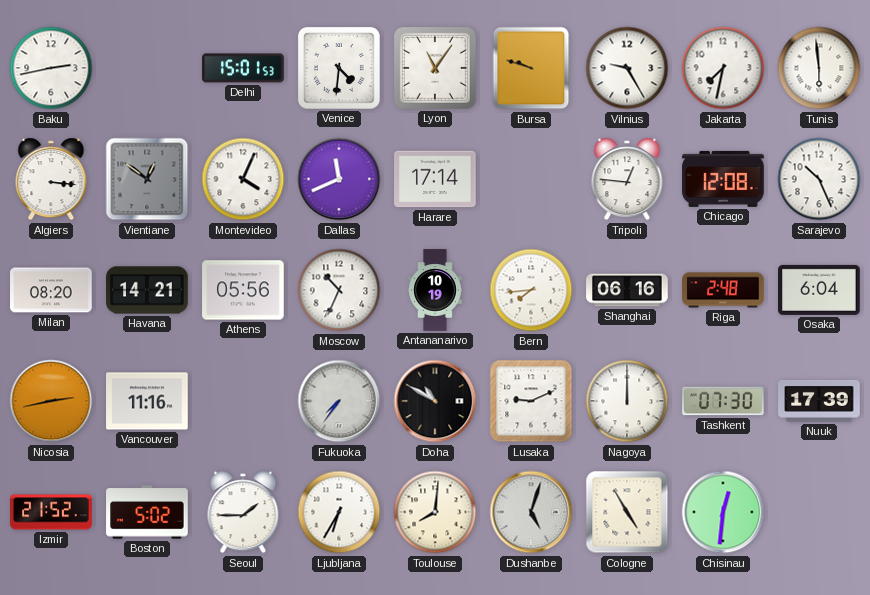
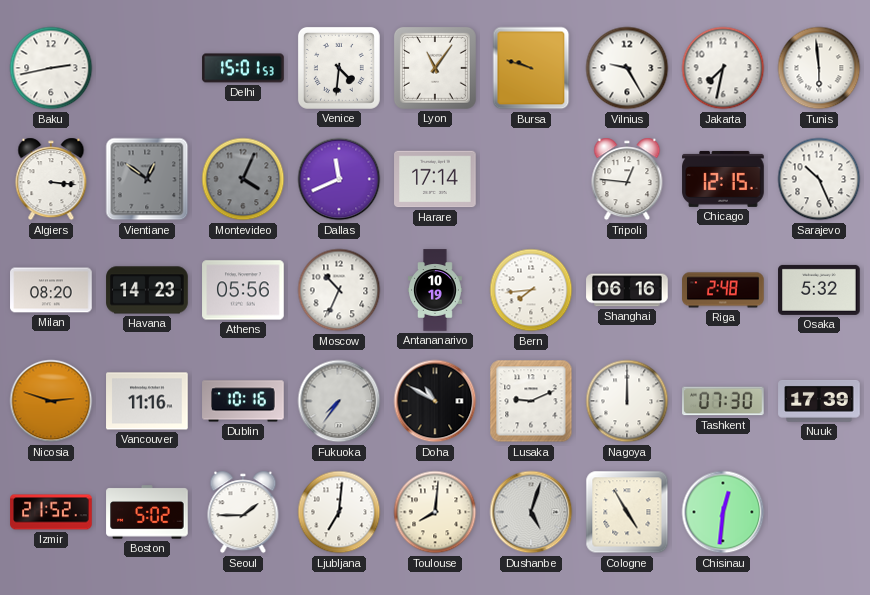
Montevideo dial: white -> grey (243, 179)
Chicago: 12:08 -> 12:15 (723, 179)
Havana: 14:21 -> 14:23 (147, 290)
Osaka: 6:04 -> 5:32 (819, 290)
Nicosia: 2:43 -> 2:48 (51, 401)
Dublin: none -> 10:16 (243, 401)
Ljubljana: 6:35 -> 7:01 (339, 512)
